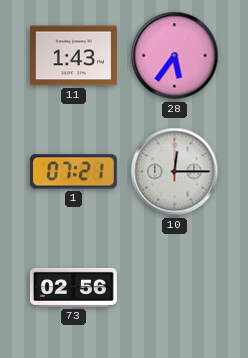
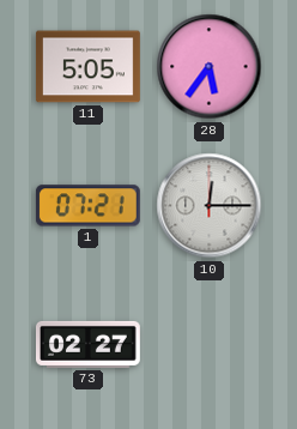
11: 1:43 -> 5:05 (87, 67)
73: 02:56 -> 02:27 (87, 344)
